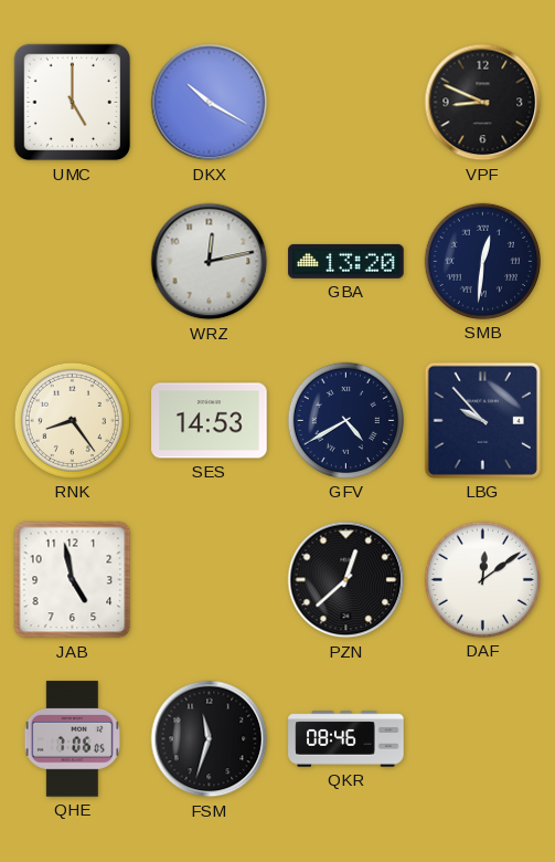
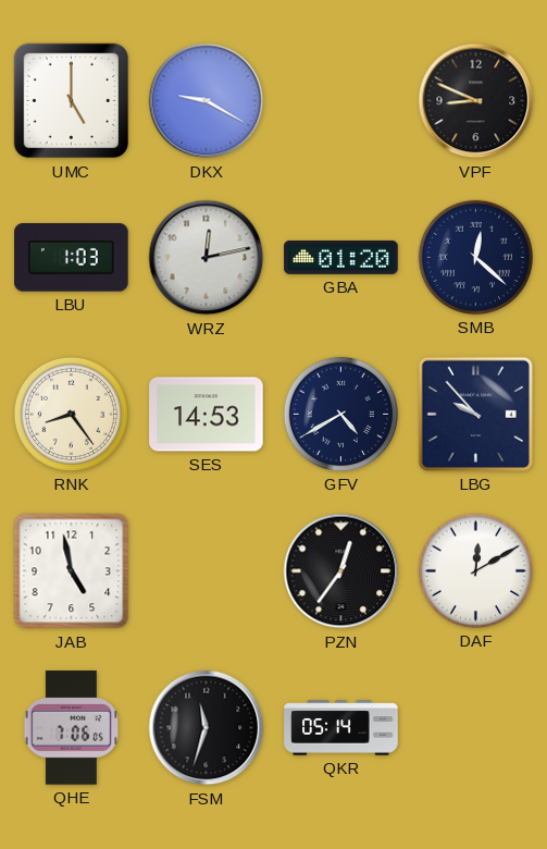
DKX: 10:20 -> 9:20 (207, 101)
LBU: none -> 1:03 (72, 258)
GBA: 13:20 -> 01:20 (341, 257)
SMB: 12:31 -> 12:22 (475, 257)
PZN: 12:38 -> 12:36 (341, 571)
DAF: 12:09 -> 12:10 (475, 570)
QKR: 08:46 -> 05:14 (341, 728)
